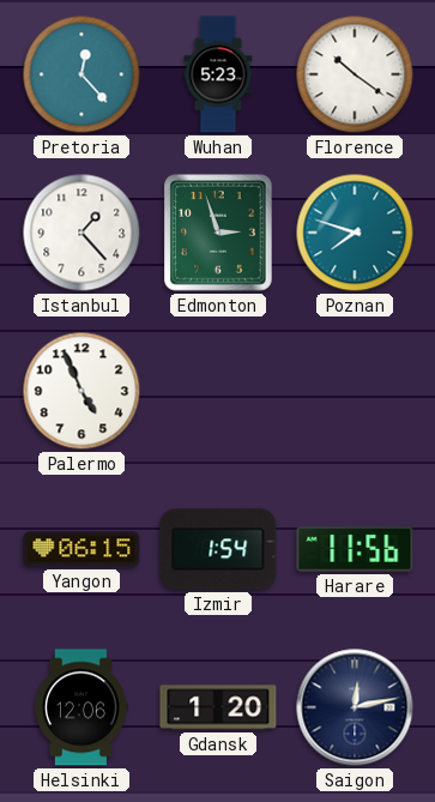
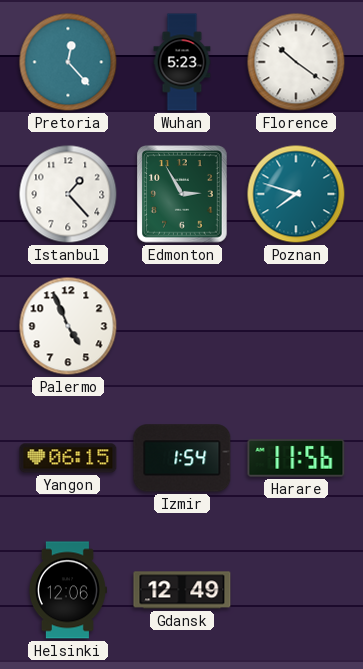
Edmonton: 2:57 -> 2:55 (182, 194)
Gdansk: 1:20 -> 12:49 (182, 590)
Saigon: 12:13 -> none (355, 707)
